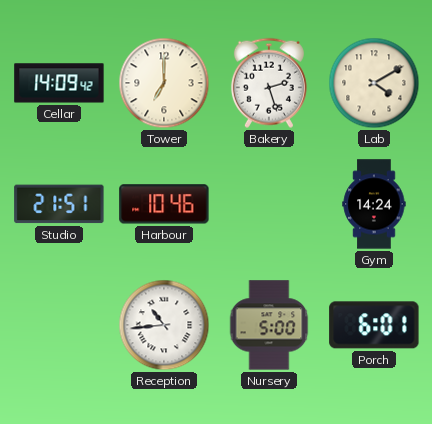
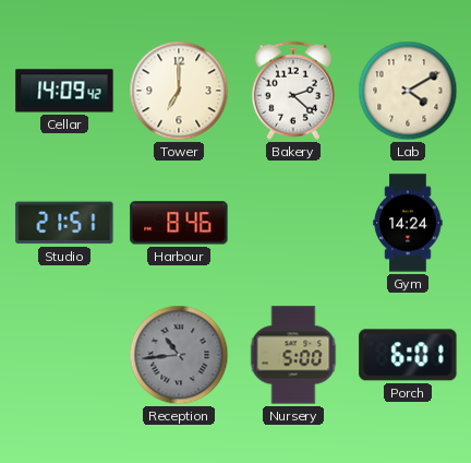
Bakery: 2:27 -> 2:22 (293, 91)
Harbour: 10:46 -> 8:46 (179, 223)
Reception dial: white -> grey (179, 355)
